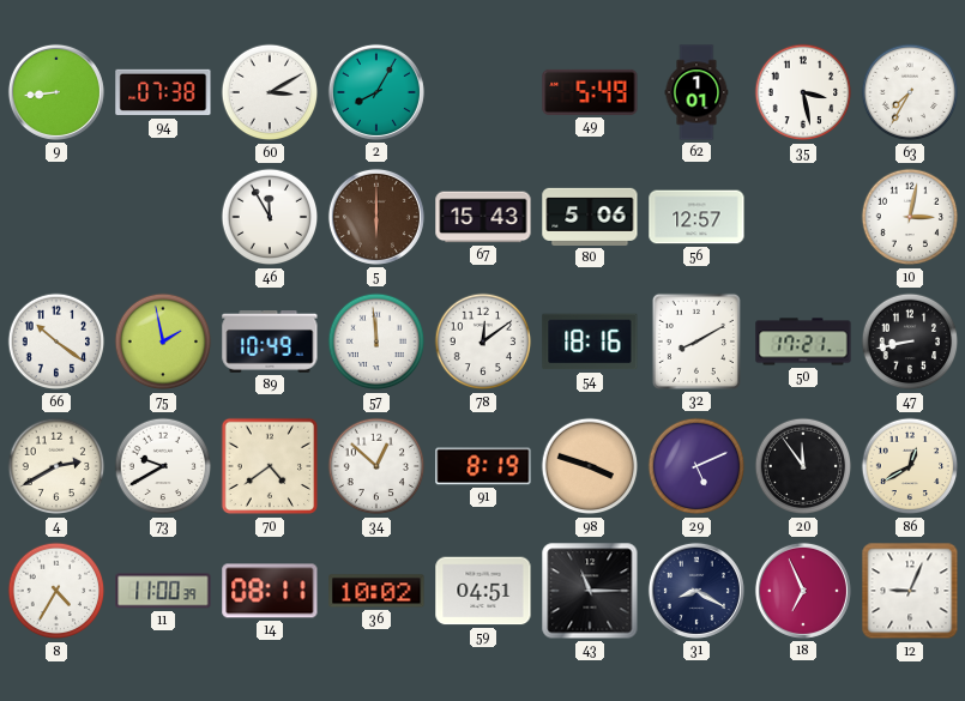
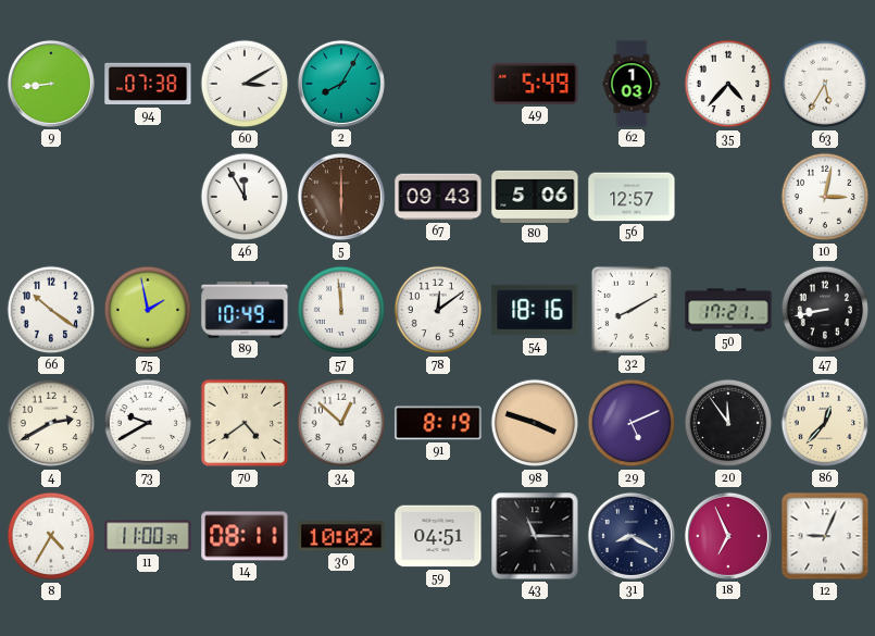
62: 1:01 -> 1:03 (632, 84)
35: 3:28 -> 4:37 (728, 84)
63: 7:35 -> 5:35 (825, 84)
67: 15:43 -> 09:43 (438, 197)
86: 12:40 -> 12:37 (825, 423)
